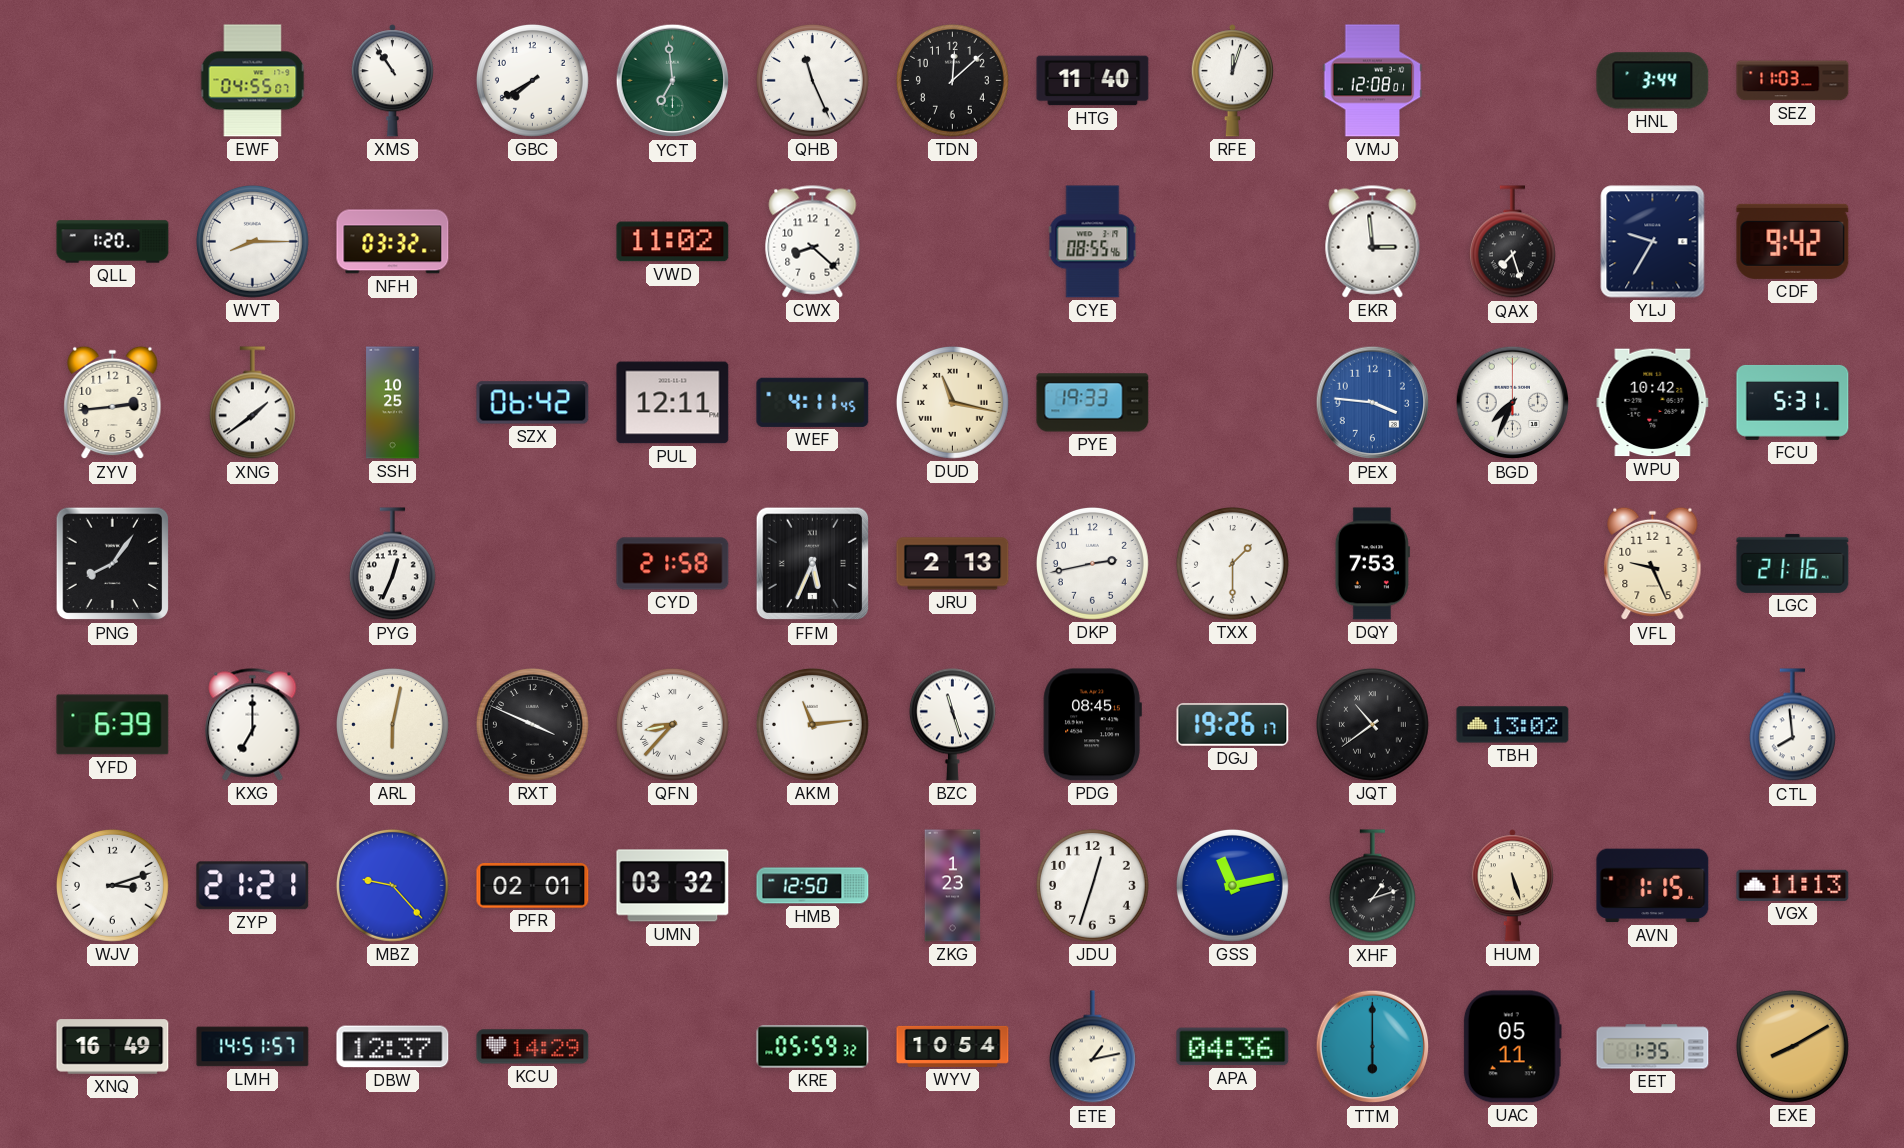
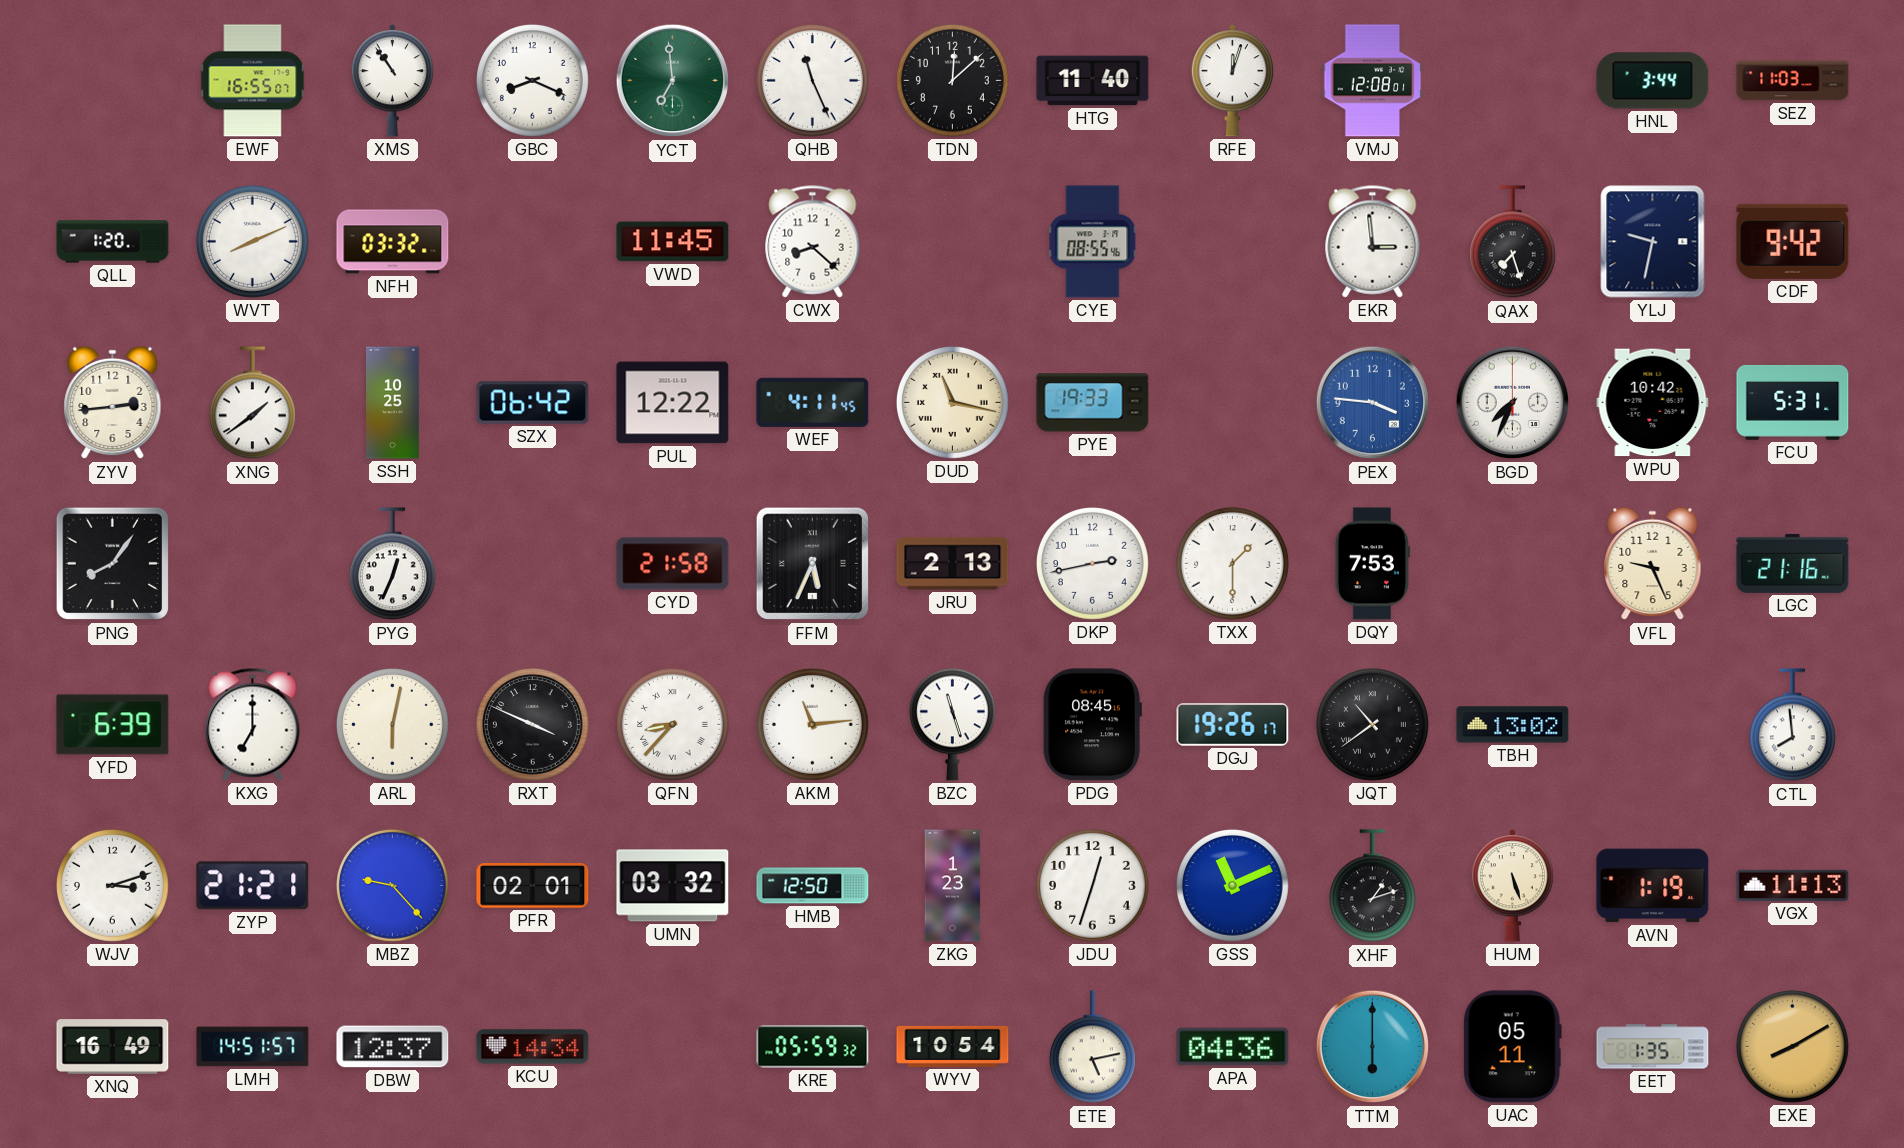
EWF: 04:55 -> 16:55 (253, 81)
GBC: 7:40 -> 8:19 (532, 80)
WVT: 8:15 -> 8:11 (252, 241)
VWD: 11:02 -> 11:45 (673, 242)
YLJ: 9:35 -> 9:32 (1653, 242)
PUL: 12:11 -> 12:22 (673, 403)
GSS: 11:13 -> 11:11 (1232, 885)
AVN: 1:15 -> 1:19 (1653, 886)
KCU: 14:29 -> 14:34 (533, 1047)
ETE: 1:13 -> 5:13 (1092, 1047)
